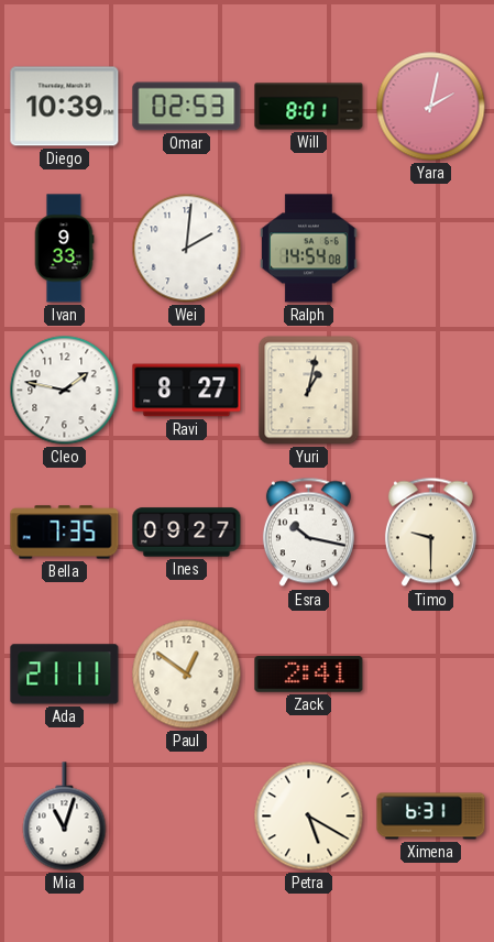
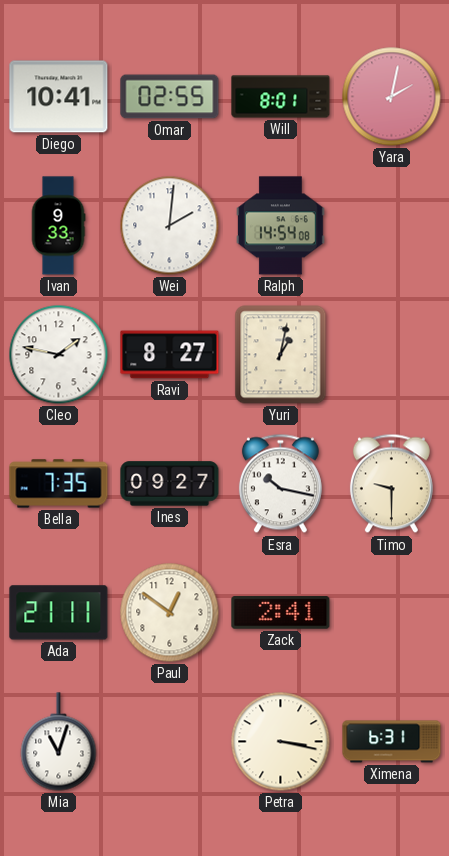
Diego: 10:39 -> 10:41 (59, 97)
Omar: 02:53 -> 02:55 (170, 97)
Petra: 5:20 -> 3:17 (281, 742)
